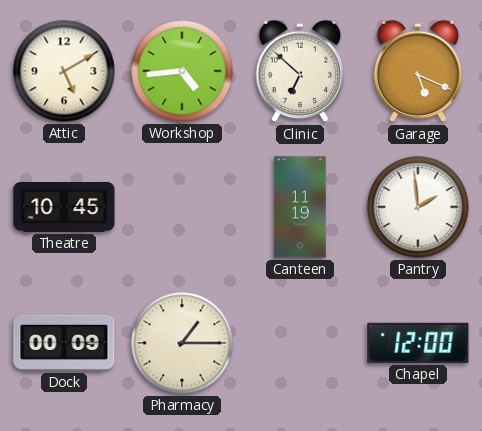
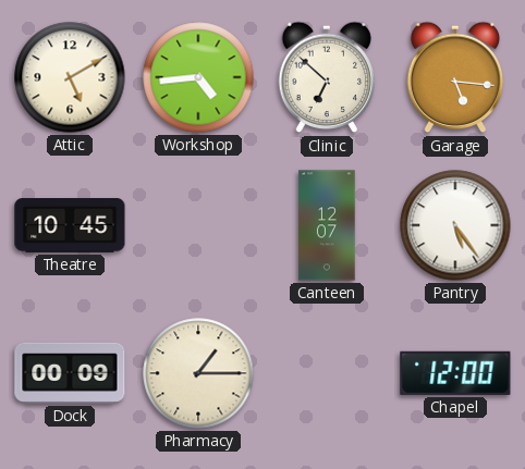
Garage: 5:19 -> 5:16 (455, 77)
Canteen: 11:19 -> 12:07 (327, 225)
Pantry: 1:59 -> 5:24 (455, 225)
